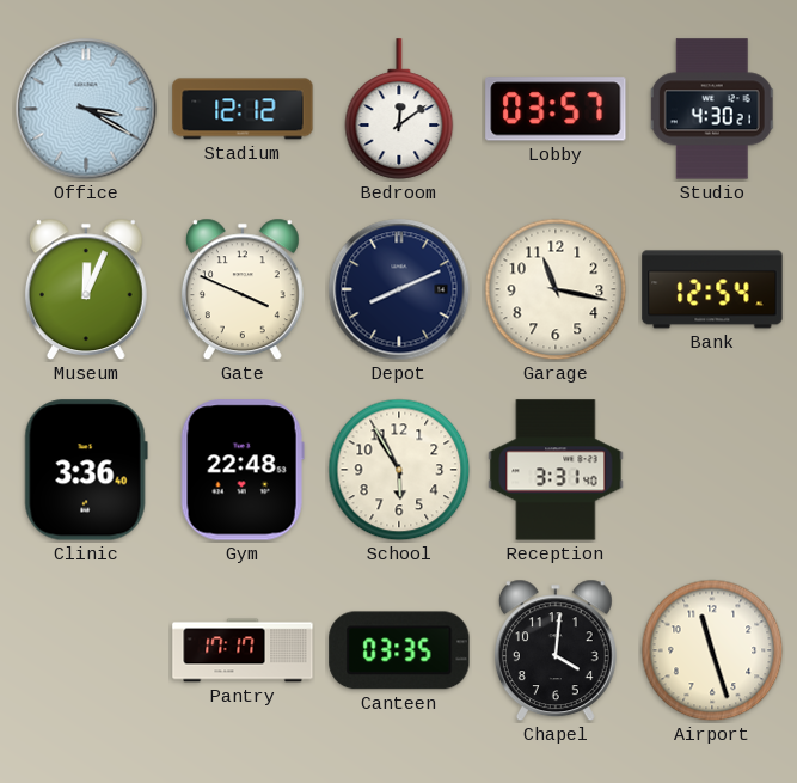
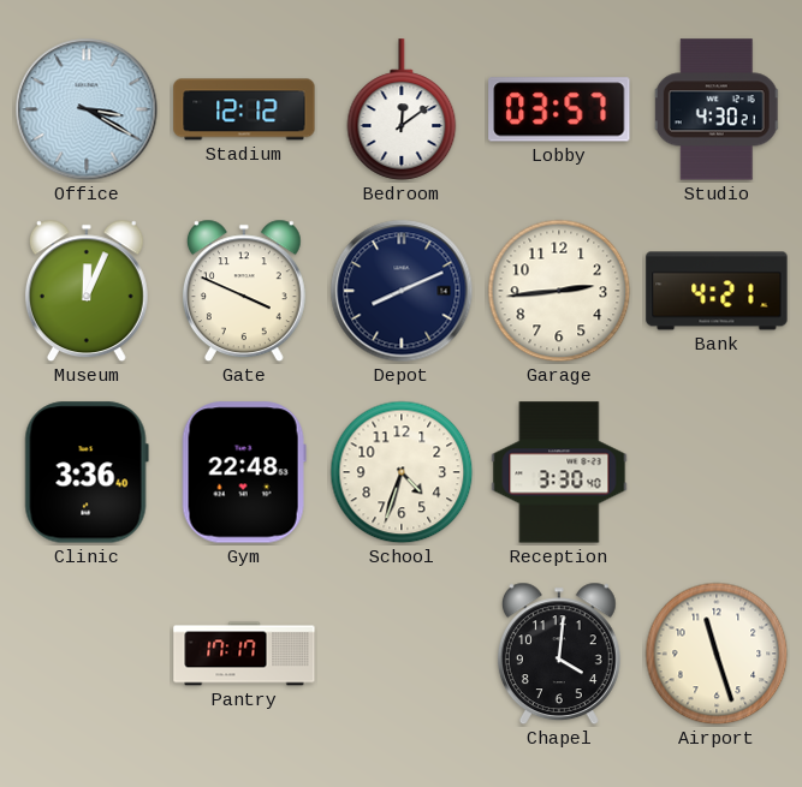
Garage: 11:17 -> 2:44 (559, 291)
Bank: 12:54 -> 4:21 (717, 291)
School: 5:55 -> 4:33 (402, 472)
Reception: 3:31 -> 3:30 (559, 472)
Canteen: 03:35 -> none (399, 650)
